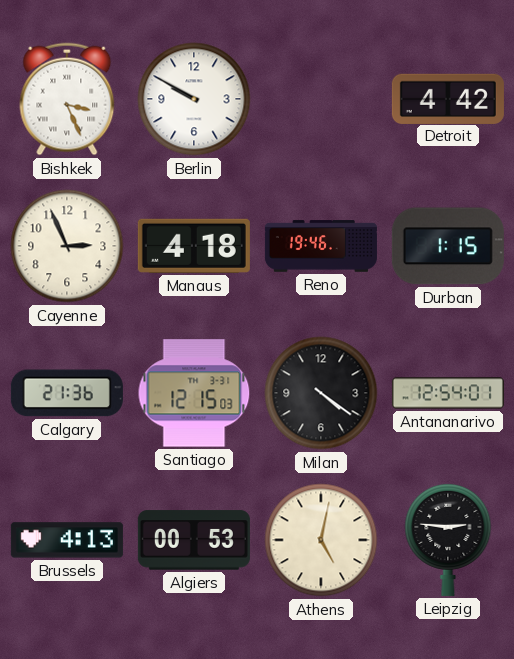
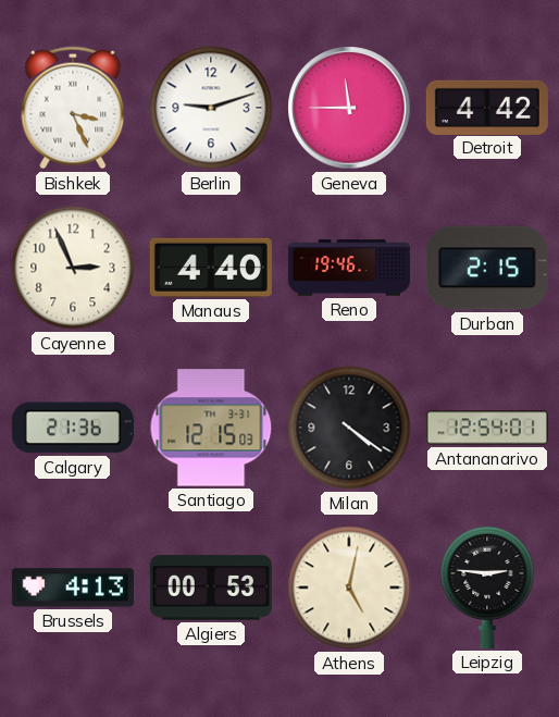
Berlin: 9:50 -> 9:12 (211, 108)
Geneva: none -> 11:45 (349, 108)
Manaus: 4:18 -> 4:40 (211, 268)
Durban: 1:15 -> 2:15 (487, 268)
